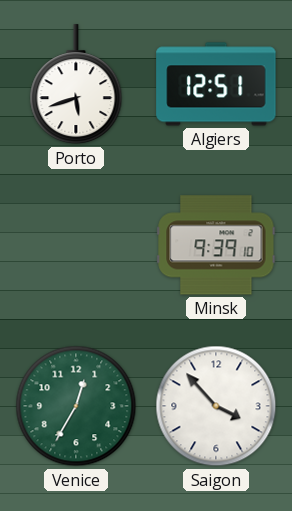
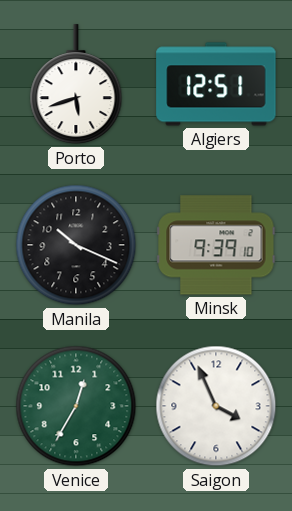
Manila: none -> 10:19 (76, 245)
Saigon: 3:53 -> 3:56 (216, 406)
